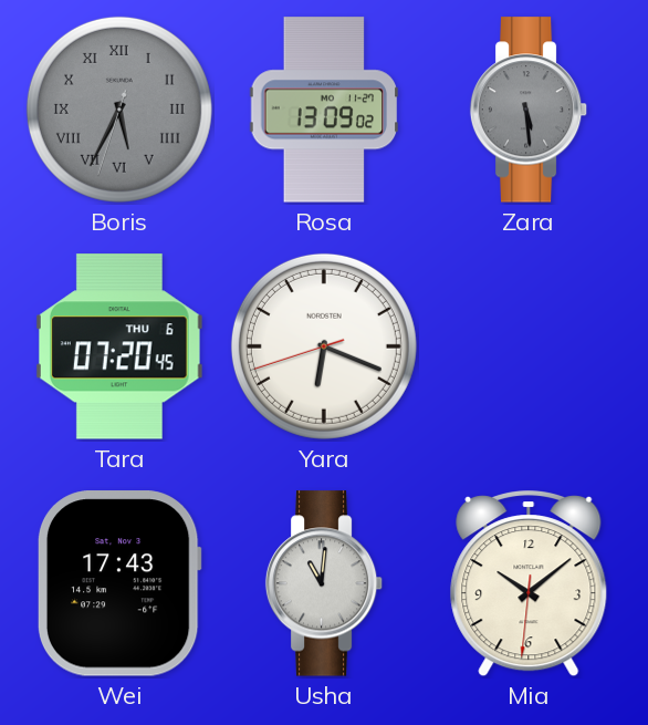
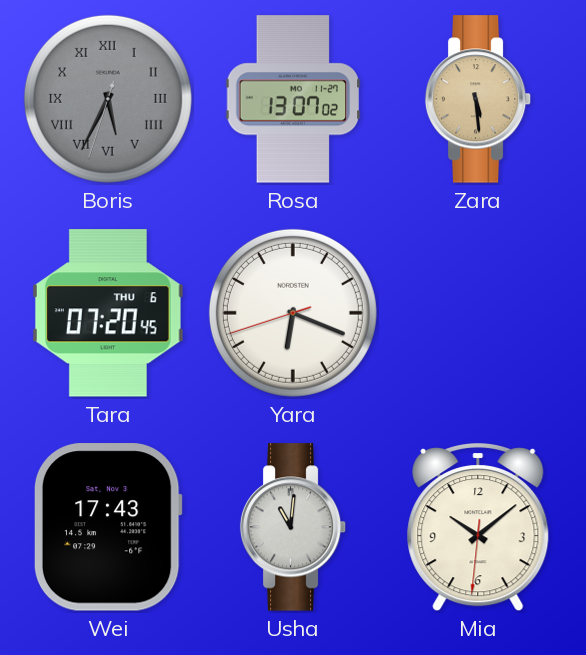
Rosa: 13:09 -> 13:07 (293, 99)
Zara dial: grey -> champagne (478, 99)
